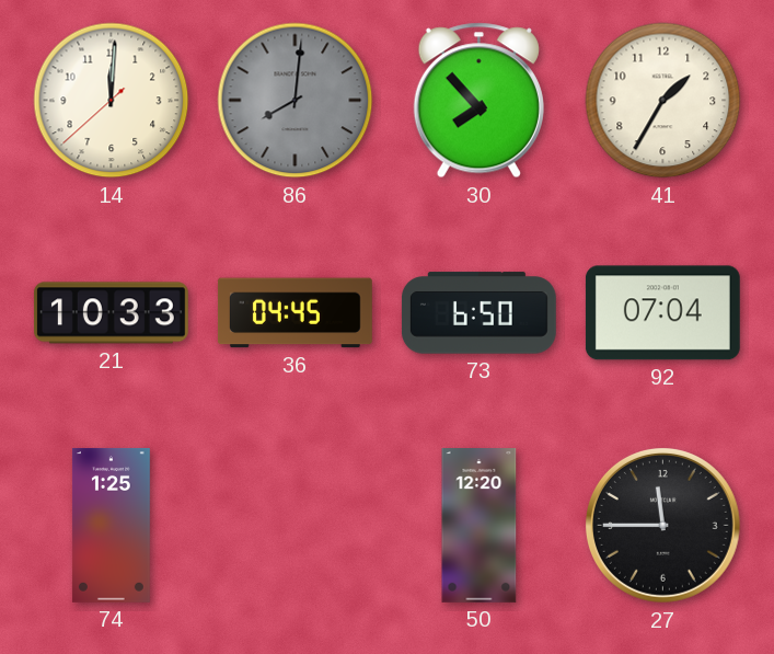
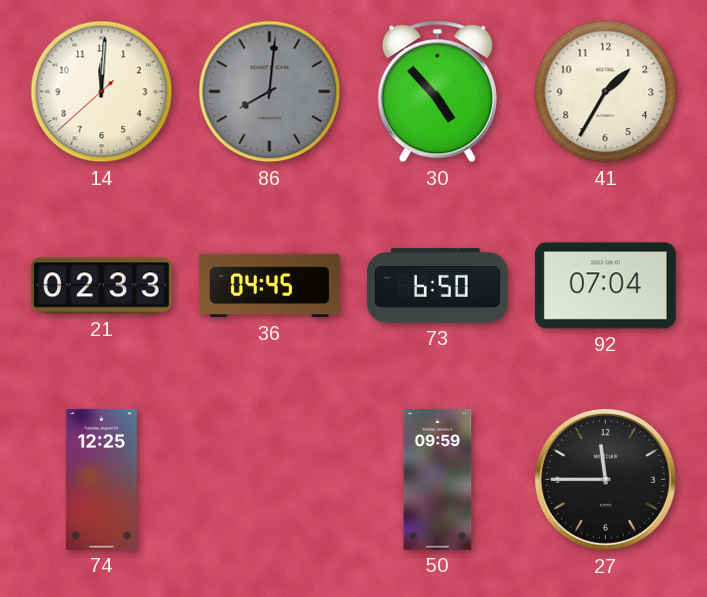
30: 7:53 -> 4:53 (437, 92)
21: 10:33 -> 02:33 (101, 286)
74: 1:25 -> 12:25 (101, 480)
50: 12:20 -> 09:59 (438, 480)
